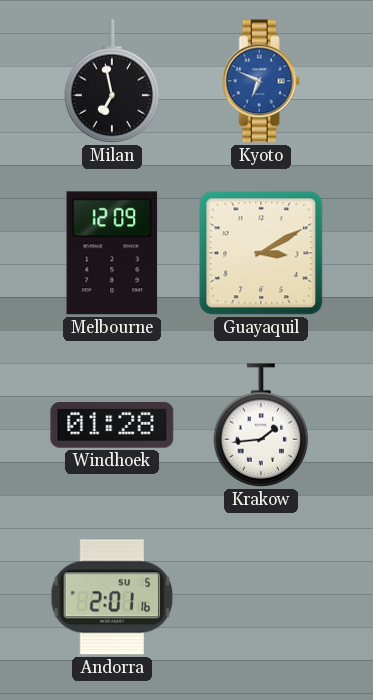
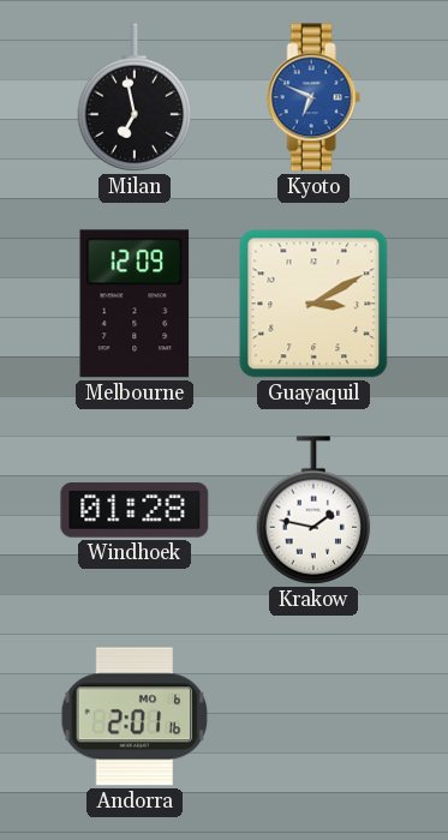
Krakow: 1:44 -> 1:47 (313, 510)
Andorra date: SU 5 -> MO 6 (135, 716)
